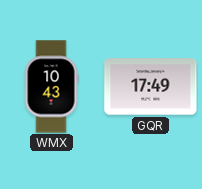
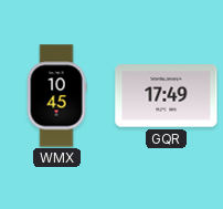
WMX: 10:43 -> 10:45 (56, 96)
